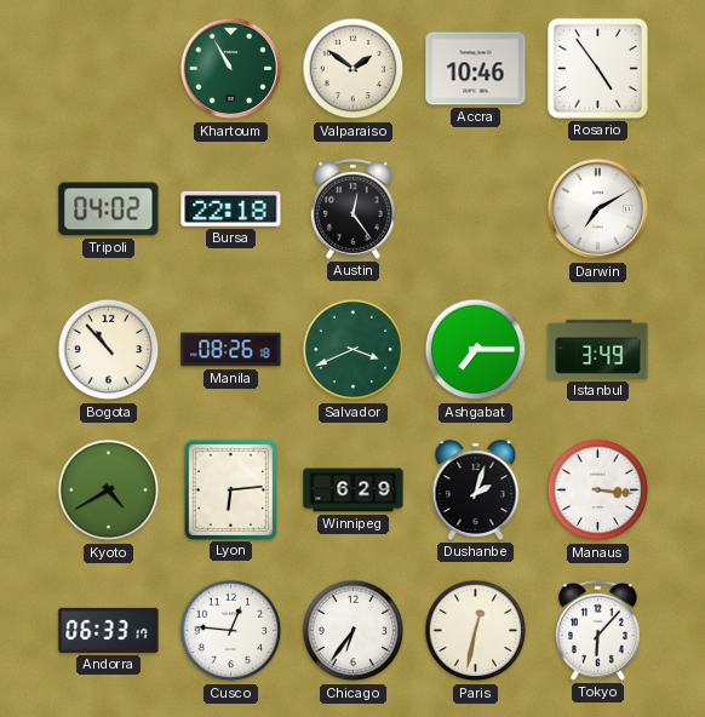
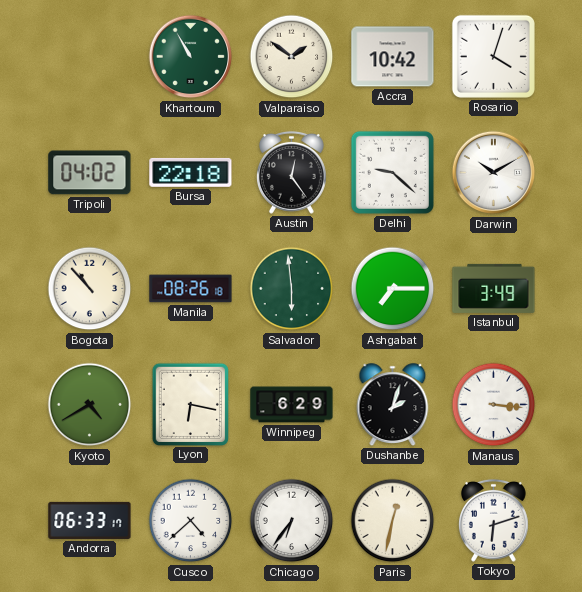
Accra: 10:46 -> 10:42 (393, 57)
Rosario: 4:54 -> 4:03 (493, 56)
Delhi: none -> 9:22 (392, 172)
Darwin: 7:10 -> 10:10 (494, 173)
Salvador: 3:41 -> 5:59 (292, 289)
Lyon: 6:14 -> 6:17 (190, 404)
Cusco: 12:46 -> 4:38 (191, 521)
Tokyo: 6:07 -> 6:12 (493, 520)
